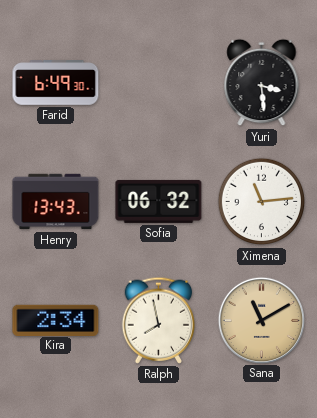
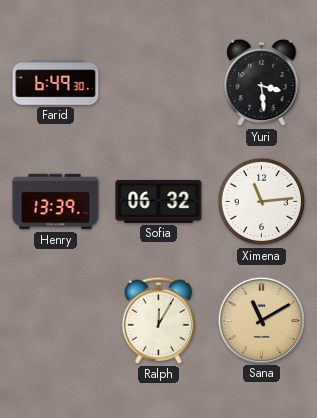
Henry: 13:43 -> 13:39 (56, 202)
Kira: 2:34 -> none (56, 320)
Ralph: 7:58 -> 12:05 (159, 320)
